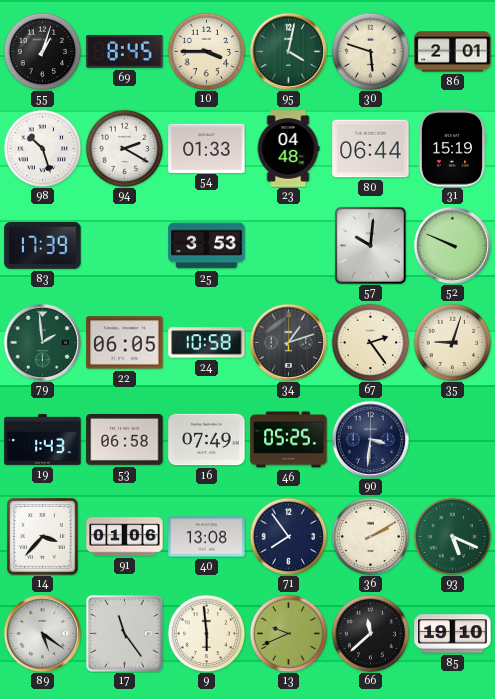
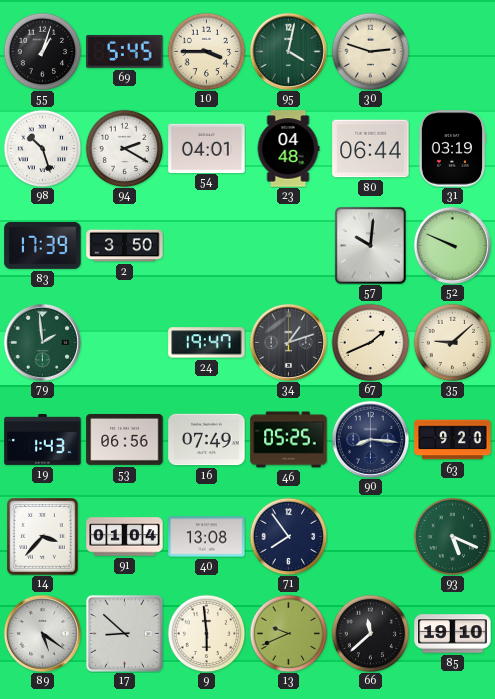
69: 8:45 -> 5:45 (125, 51)
30: 5:48 -> 2:48 (370, 51)
86: 2:01 -> none (453, 52)
54: 01:33 -> 04:01 (207, 148)
31: 15:19 -> 03:19 (452, 149)
2: none -> 3:50 (125, 246)
25: 3:53 -> none (207, 246)
22: 06:05 -> none (125, 343)
24: 10:58 -> 19:47 (207, 343)
67: 2:24 -> 1:41 (370, 342)
35: 9:03 -> 9:08 (452, 342)
53: 06:58 -> 06:56 (125, 439)
90: 3:31 -> 8:16 (370, 439)
63: none -> 9:20 (453, 440)
91: 01:06 -> 01:04 (125, 537)
36: 2:10 -> none (370, 536)
17: 11:24 -> 8:52 (124, 633)
